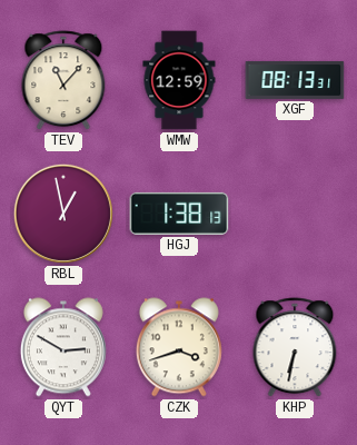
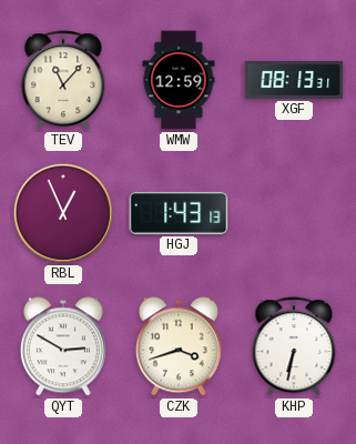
RBL: 12:58 -> 12:56 (63, 213)
HGJ: 1:38 -> 1:43 (179, 213)
